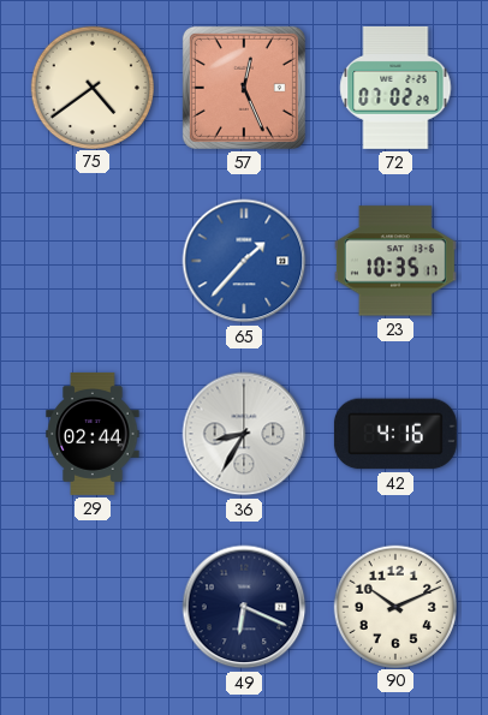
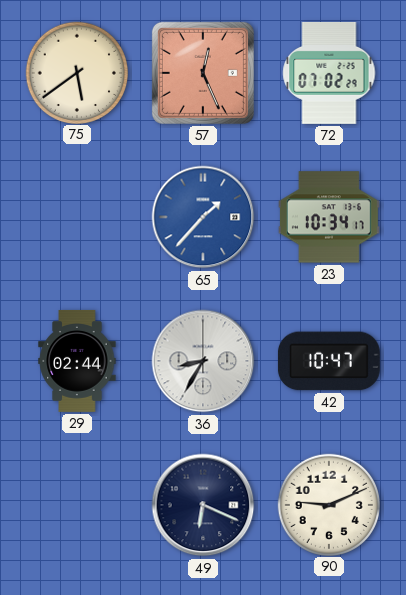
75: 4:39 -> 5:39 (76, 72)
23: 10:35 -> 10:34 (329, 217)
42: 4:16 -> 10:47 (329, 361)
90: 10:11 -> 9:11 (328, 504)
